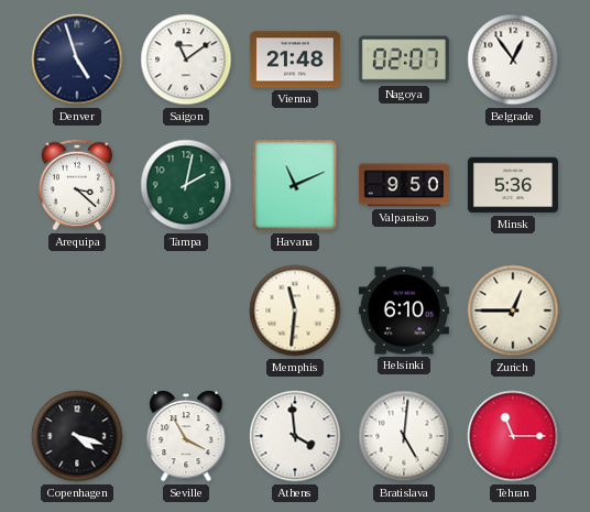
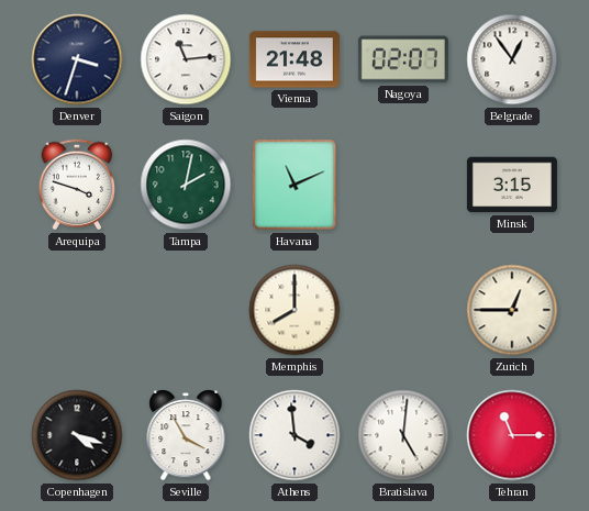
Denver: 4:57 -> 3:33 (77, 59)
Saigon: 11:09 -> 11:14 (186, 59)
Arequipa: 3:22 -> 3:48 (77, 185)
Valparaiso: 9:50 -> none (404, 185)
Minsk: 5:36 -> 3:15 (512, 185)
Memphis: 11:31 -> 8:00 (294, 310)
Helsinki: 6:10 -> none (404, 311)
